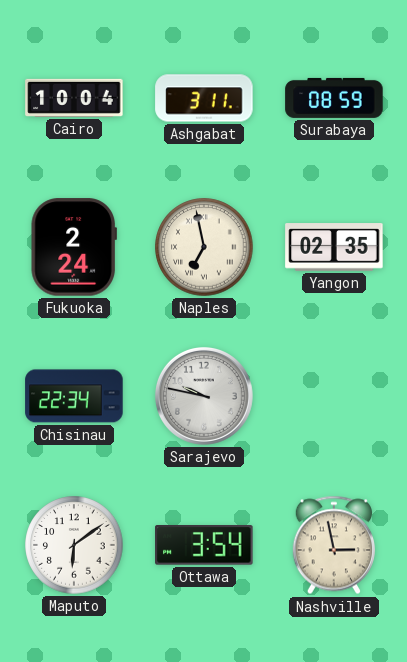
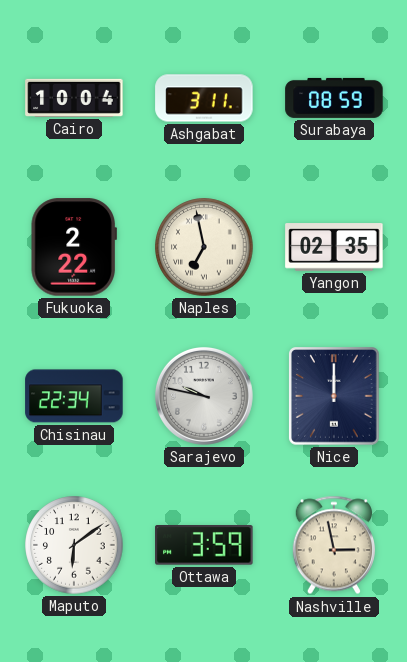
Fukuoka: 2:24 -> 2:22 (74, 247)
Nice: none -> 12:00 (335, 397)
Ottawa: 3:54 -> 3:59 (204, 546)
